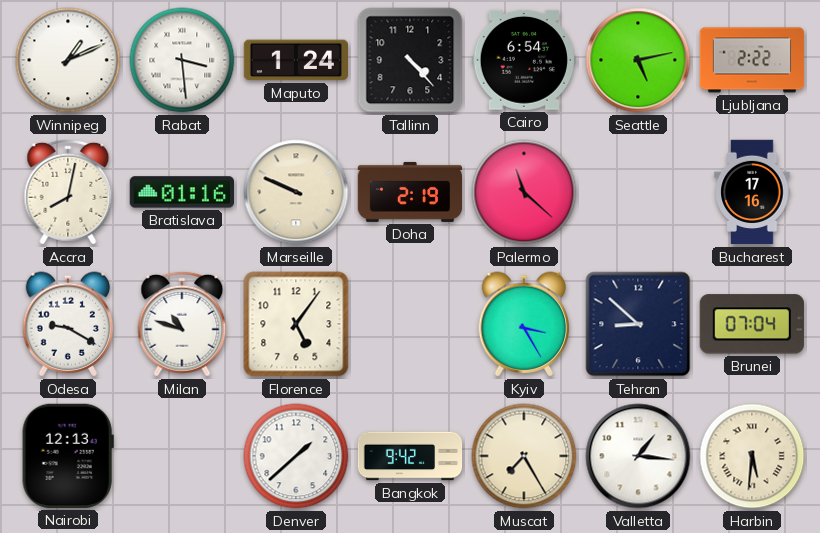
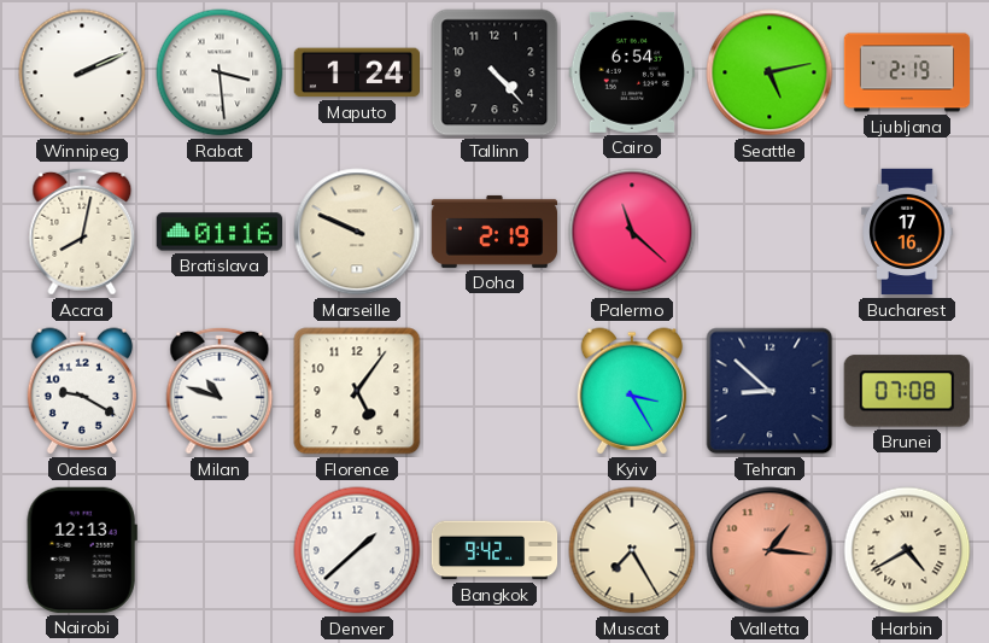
Winnipeg: 1:11 -> 2:11 (82, 72)
Ljubljana: 2:22 -> 2:19 (907, 72)
Brunei: 07:04 -> 07:08 (907, 391)
Valletta dial: white -> salmon (769, 550)
Harbin: 5:31 -> 4:40 (907, 550)
